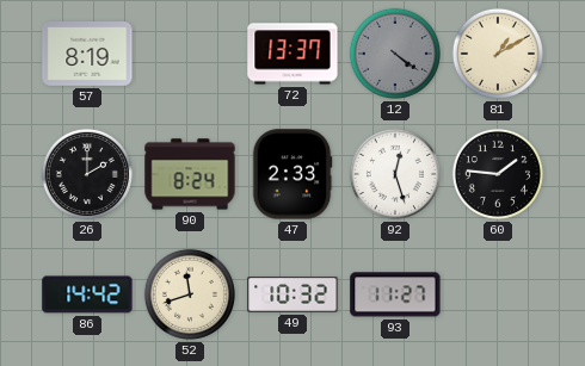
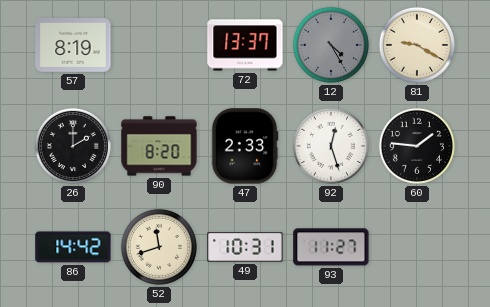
12: 4:21 -> 4:25 (331, 45)
81: 1:10 -> 9:20 (417, 45)
90: 8:24 -> 8:20 (159, 146)
49: 10:32 -> 10:31 (245, 247)
